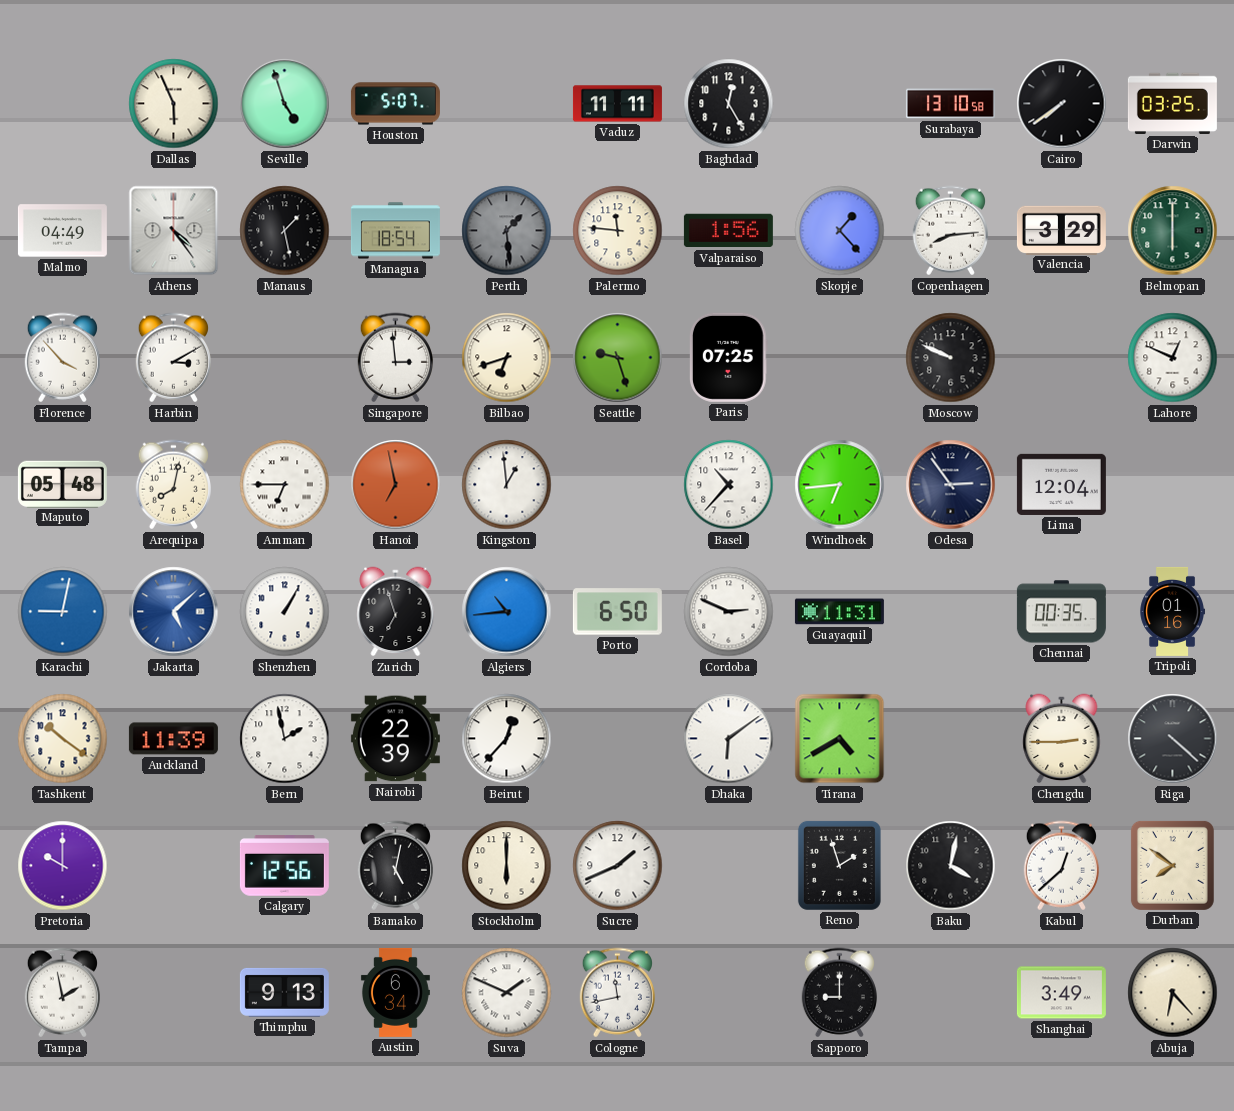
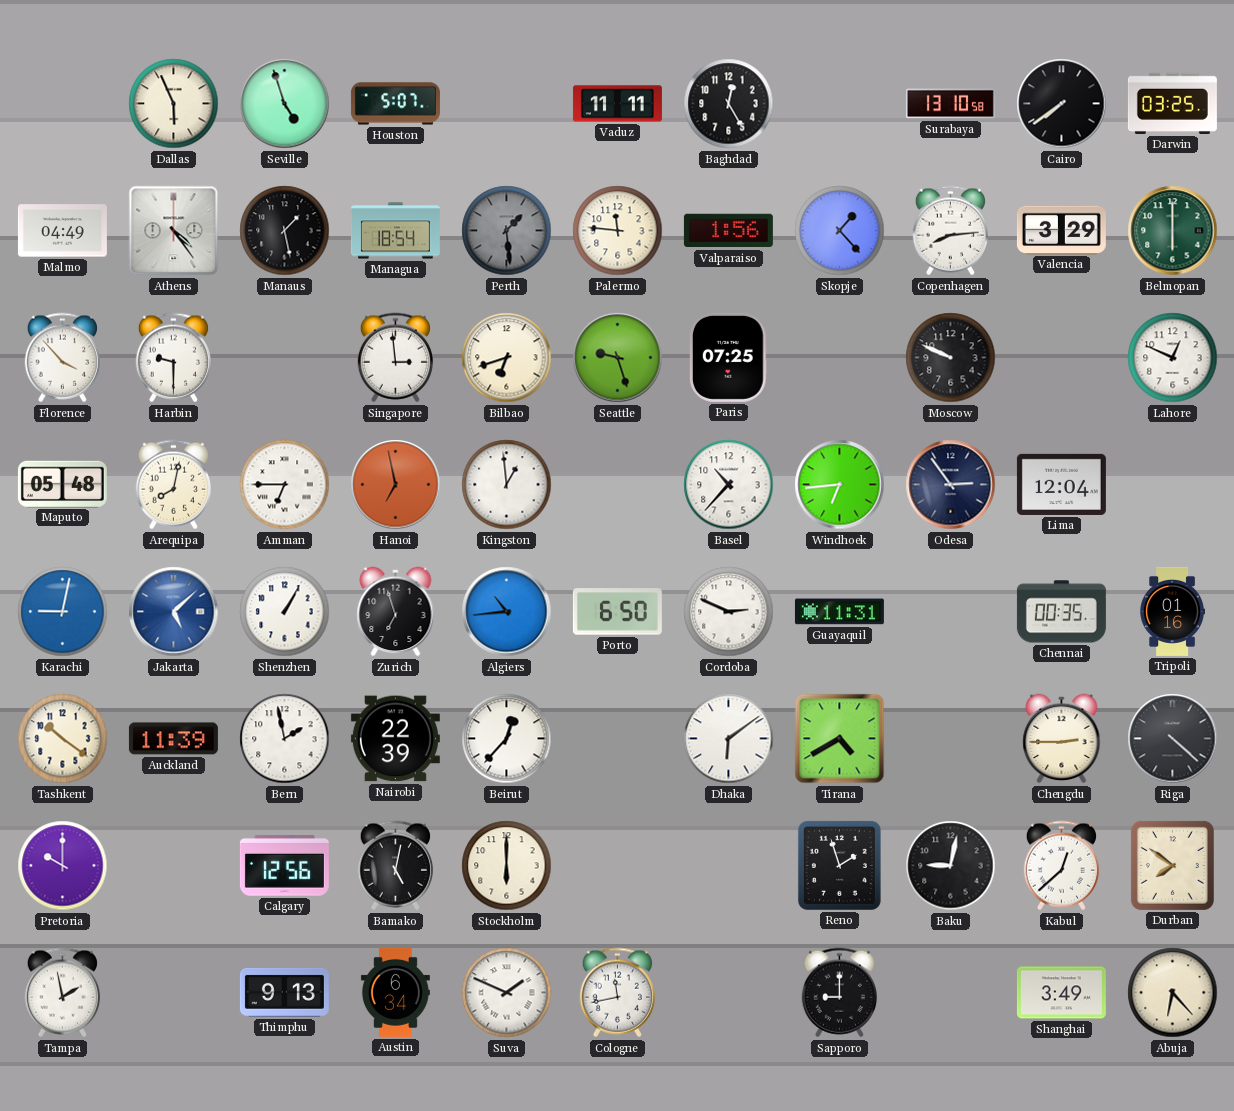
Harbin: 3:10 -> 9:30 (173, 358)
Sucre: 1:41 -> none (618, 866)
Baku: 4:02 -> 9:02 (951, 866)
